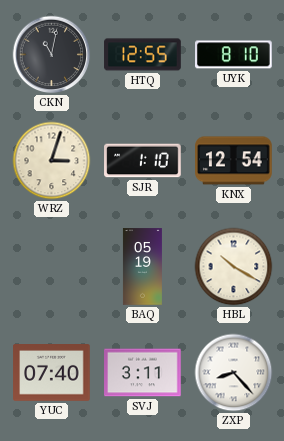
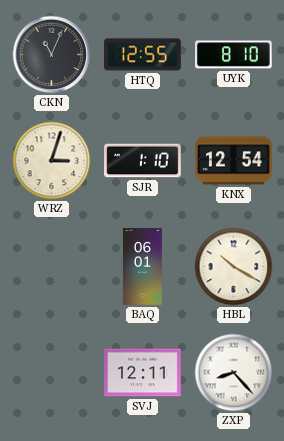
CKN: 11:02 -> 11:04 (52, 55)
BAQ: 05:19 -> 06:01 (142, 267)
YUC: 07:40 -> none (52, 373)
SVJ: 3:11 -> 12:11 (143, 373)
